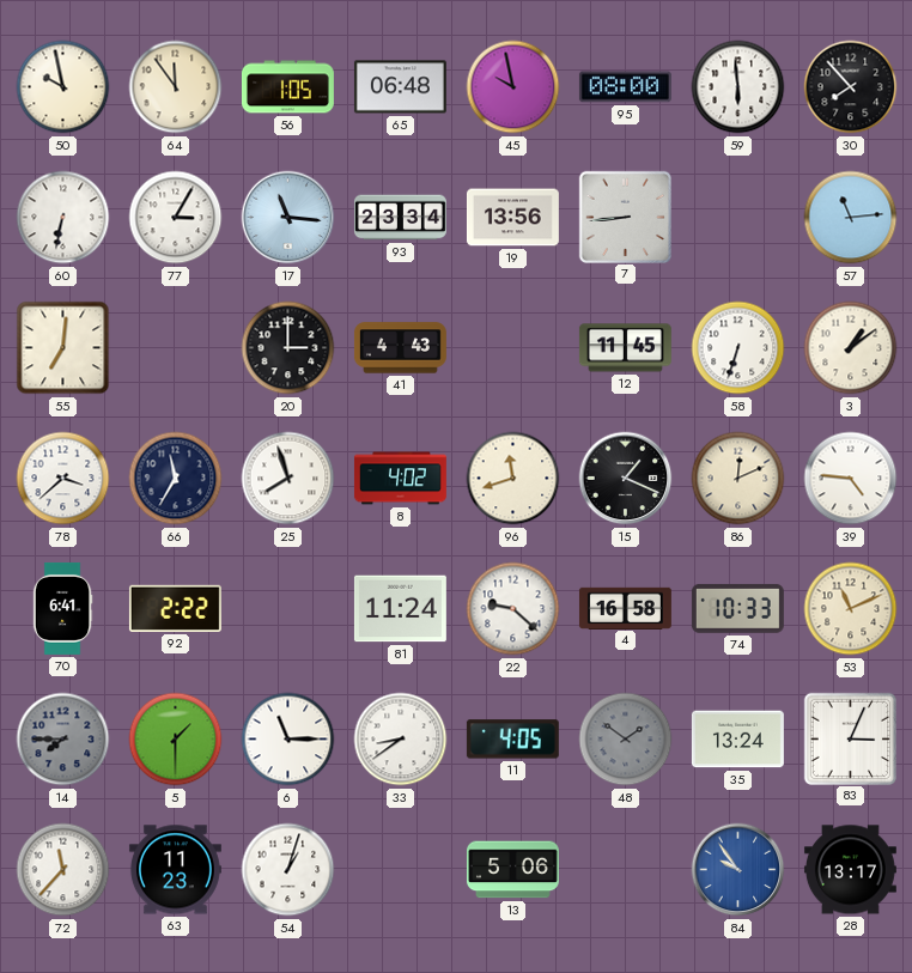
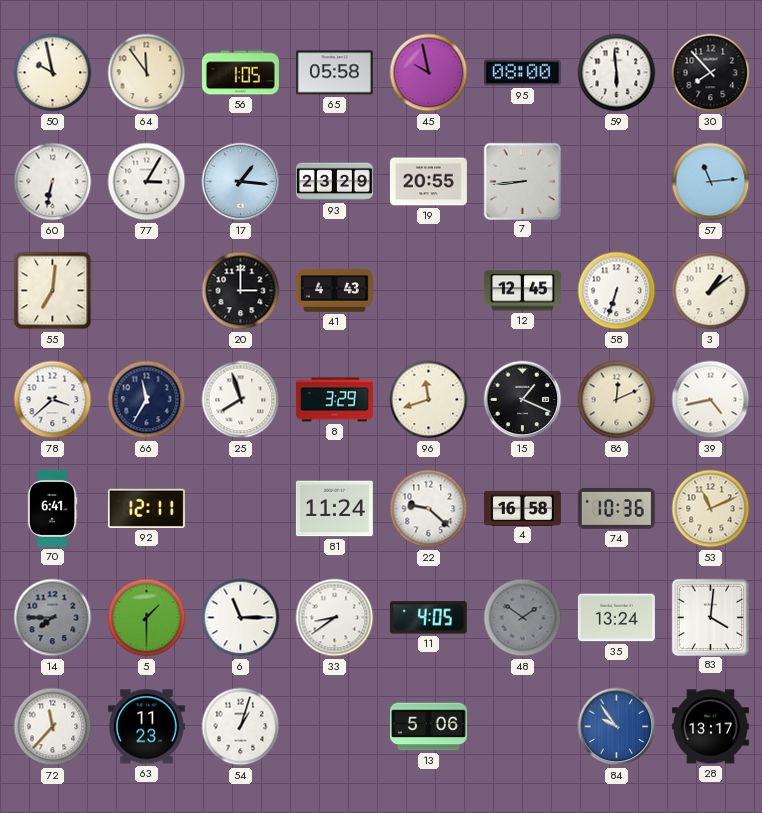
65: 06:48 -> 05:58 (334, 73)
17: 11:16 -> 1:16 (241, 182)
93: 23:34 -> 23:29 (334, 182)
19: 13:56 -> 20:55 (428, 182)
12: 11:45 -> 12:45 (522, 291)
8: 4:02 -> 3:29 (334, 400)
39: 4:46 -> 4:43 (711, 400)
92: 2:22 -> 12:11 (146, 508)
74: 10:33 -> 10:36 (616, 508)
83: 3:04 -> 4:01 (710, 617)
